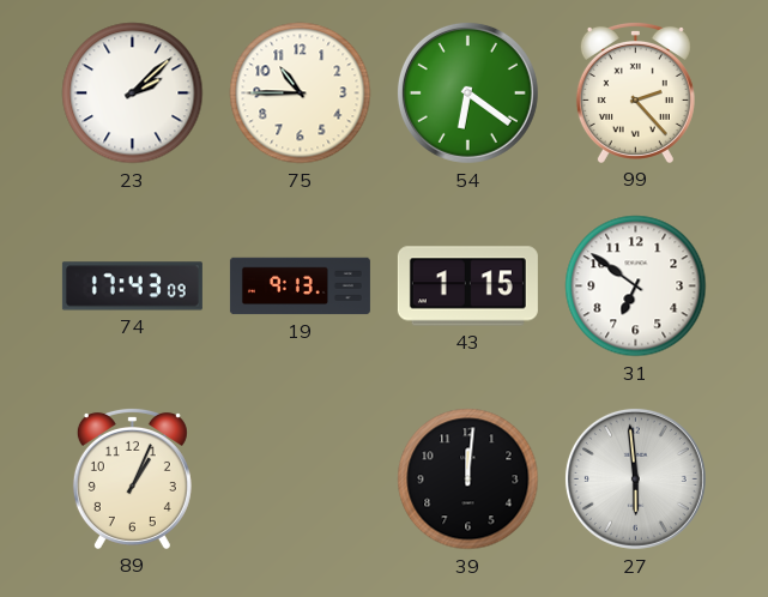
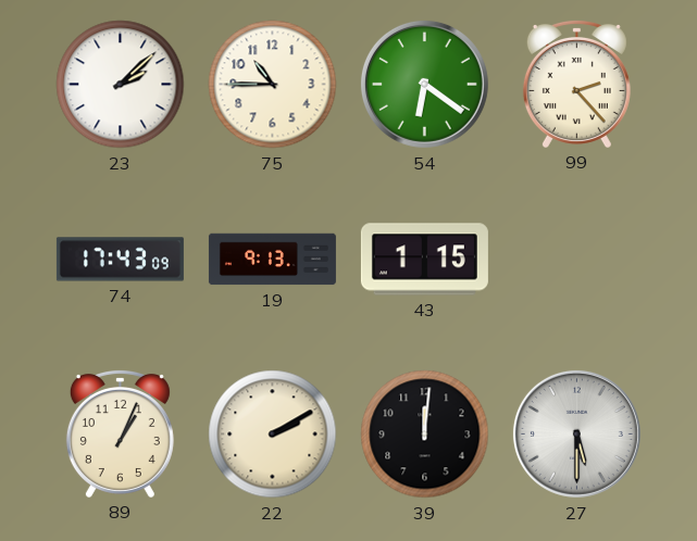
31: 6:51 -> none (636, 287)
22: none -> 2:10 (273, 435)
27: 5:59 -> 5:30 (576, 433)
